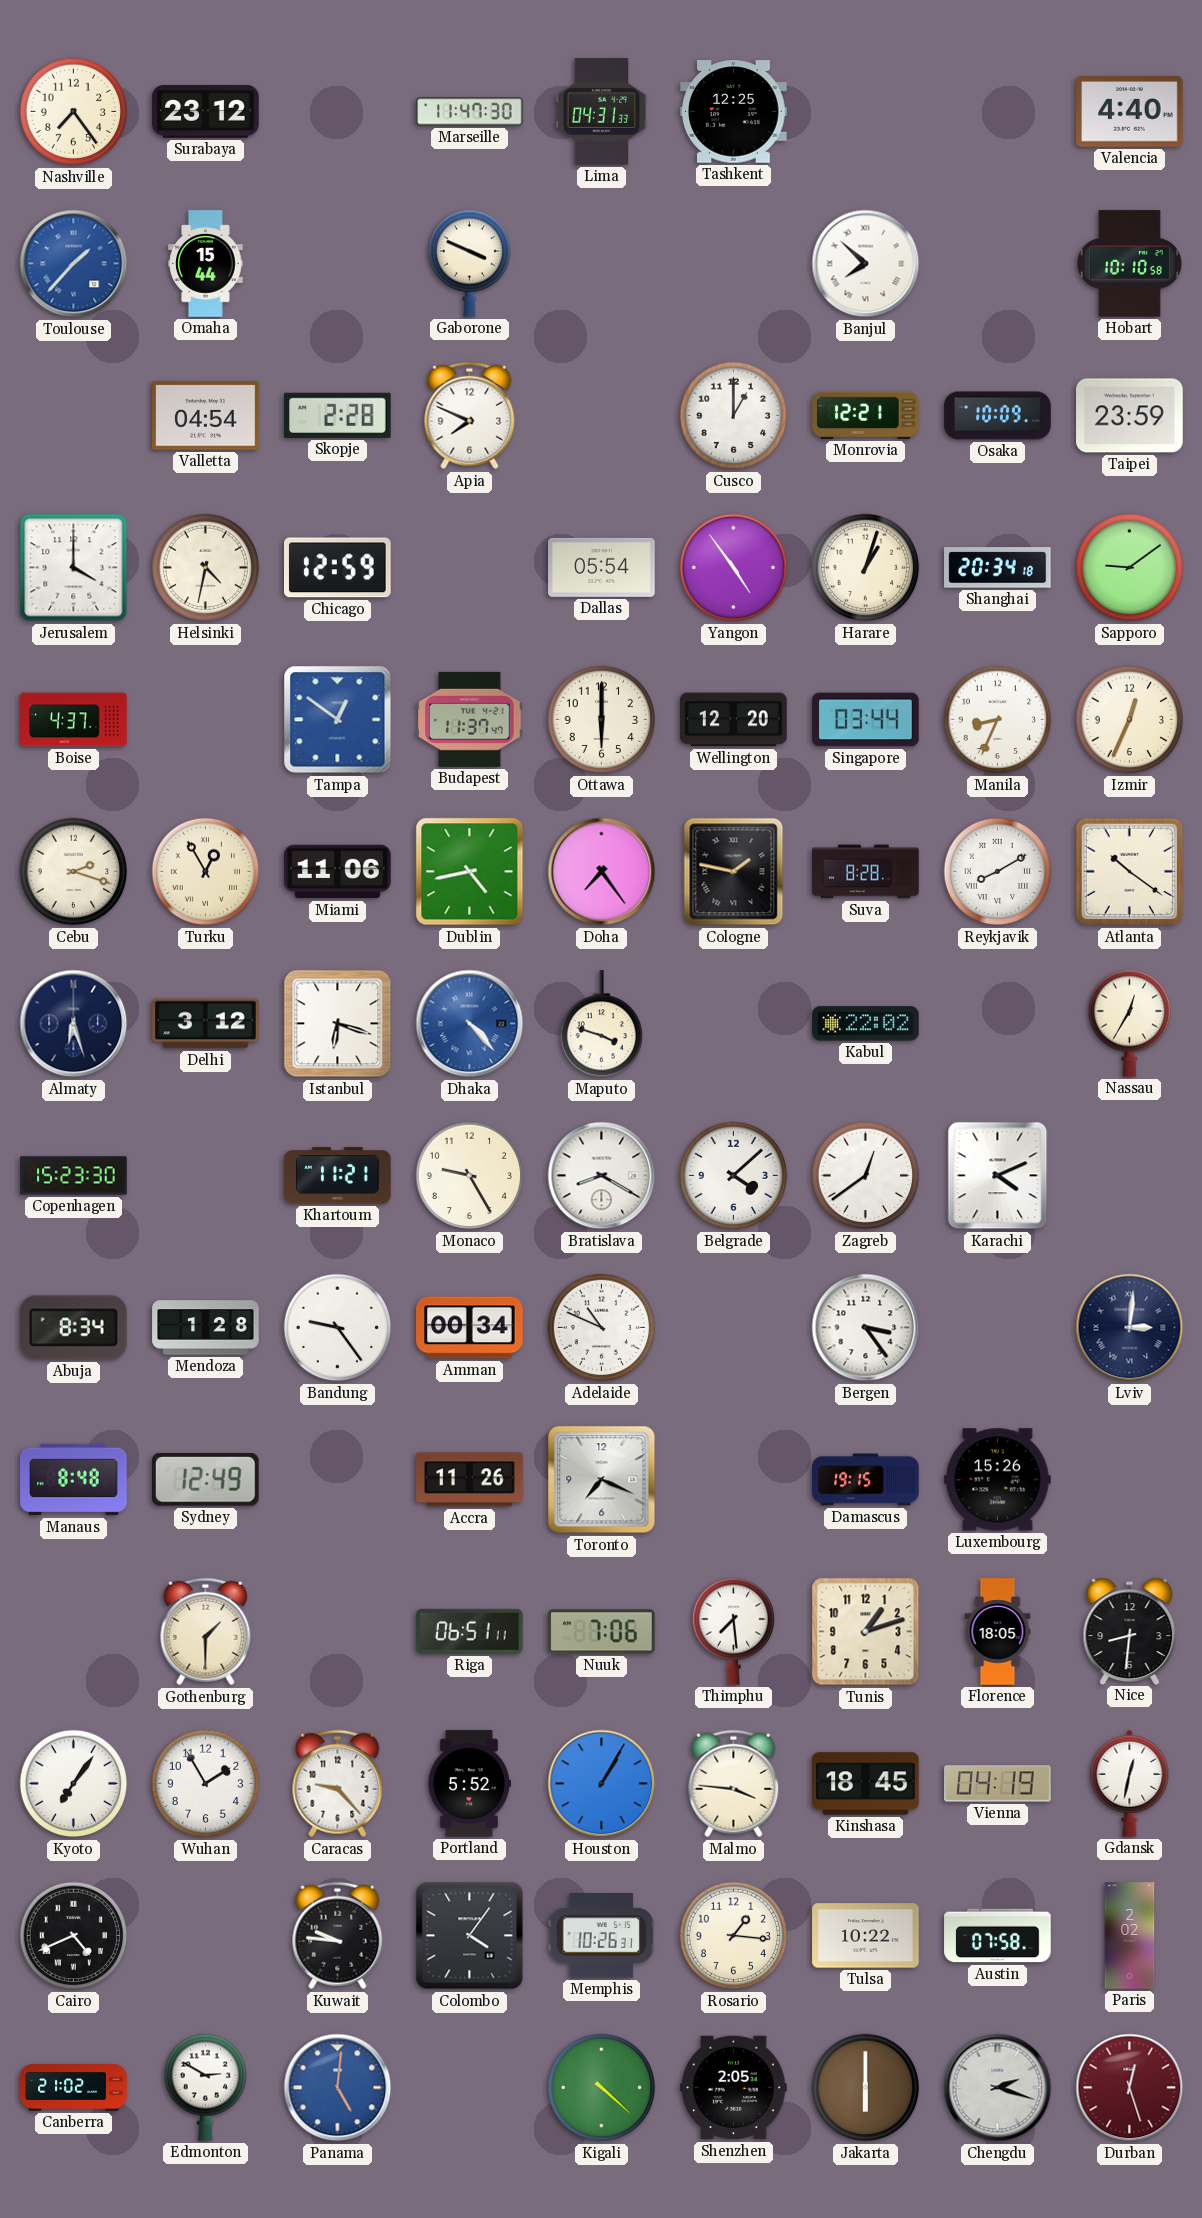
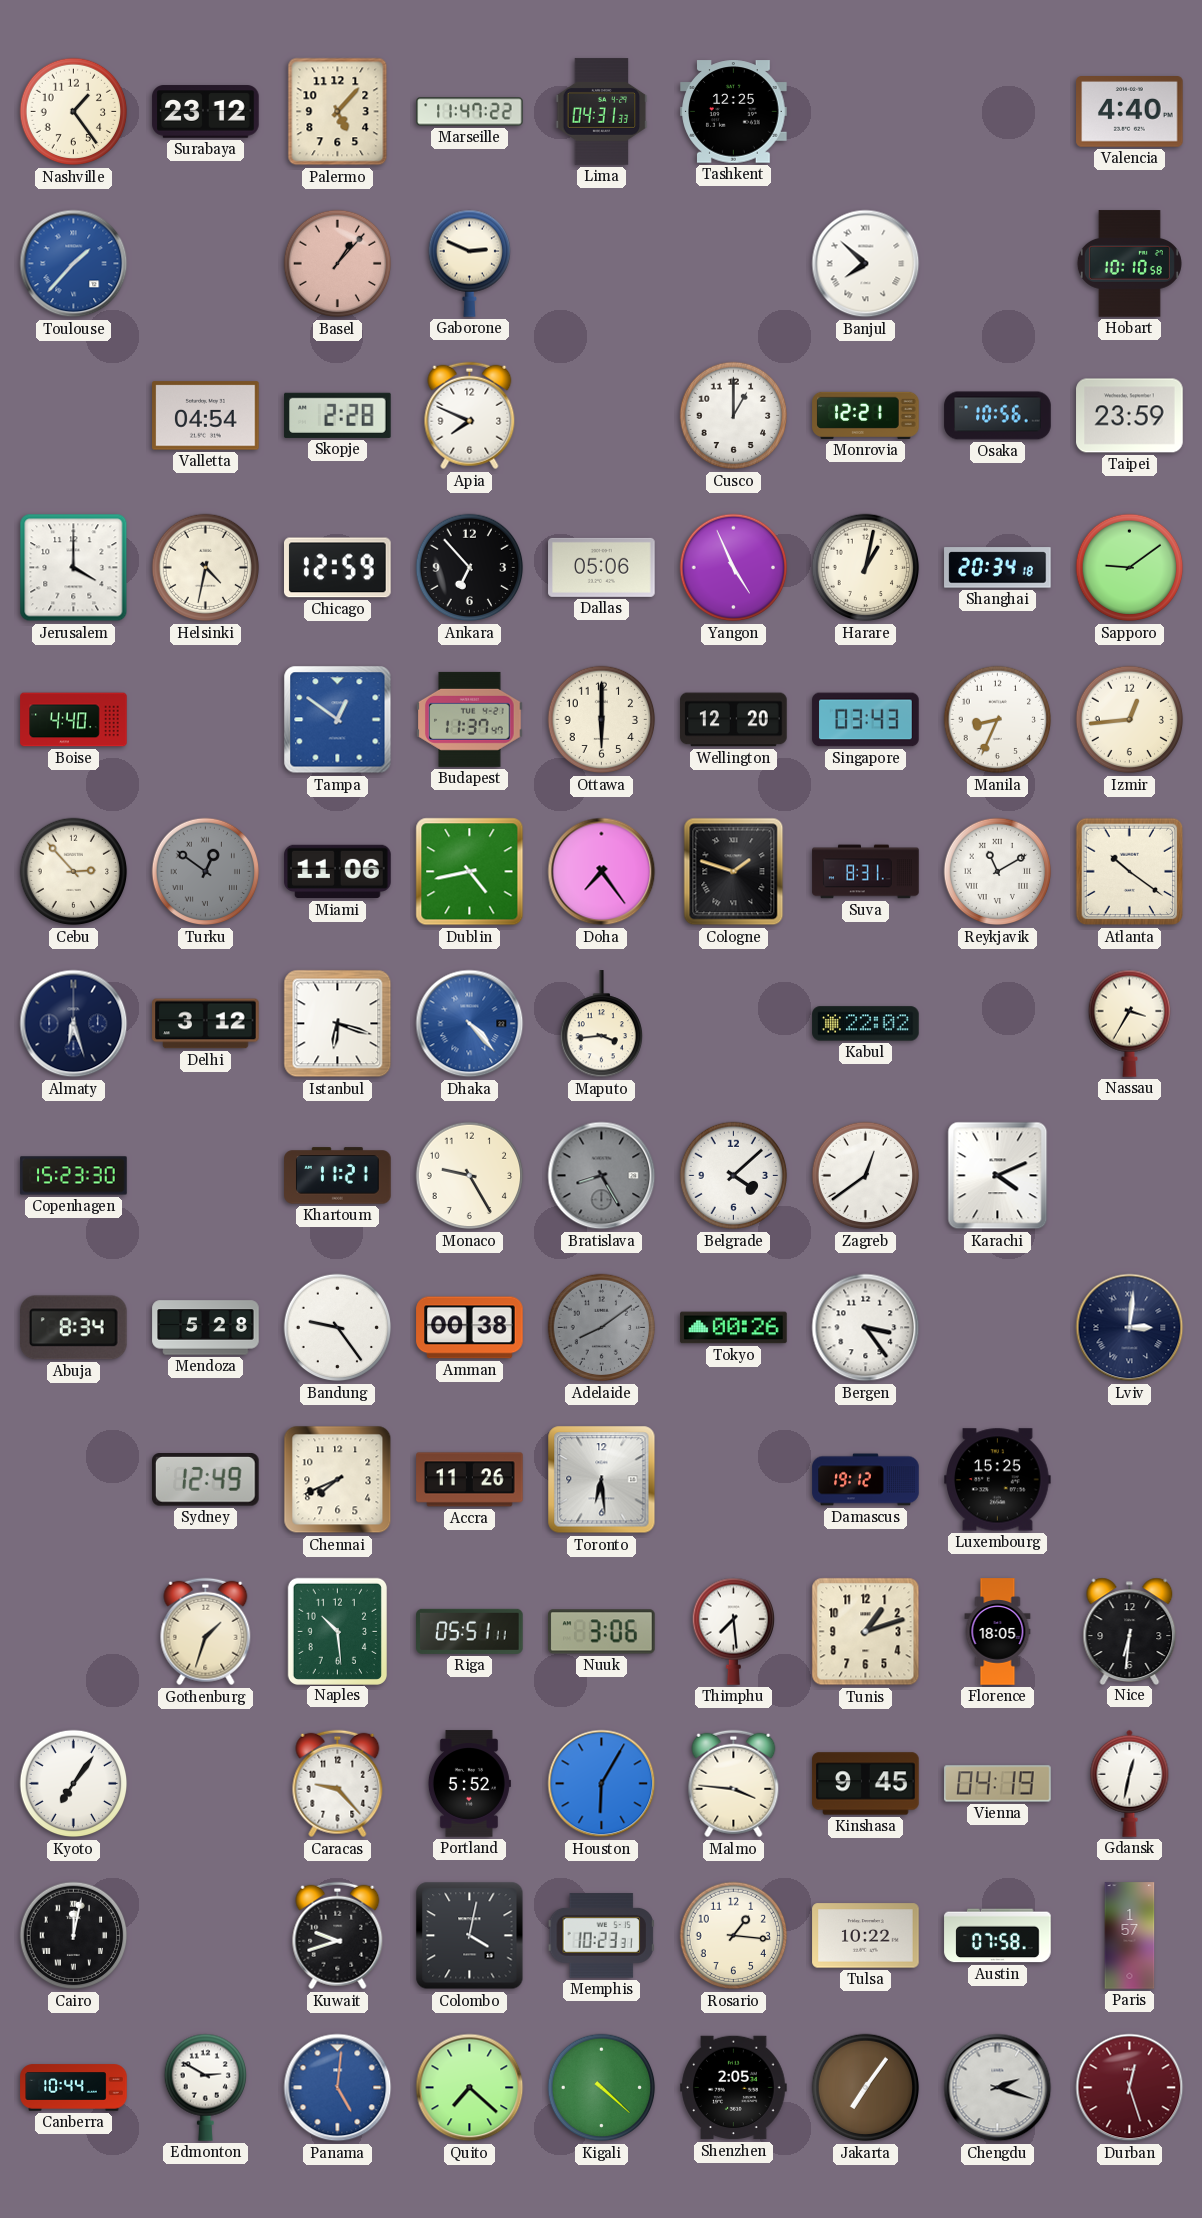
Nashville: 7:24 -> 1:24 (74, 112)
Palermo: none -> 5:07 (338, 112)
Marseille: 11:47:30 -> 11:47:22 (470, 112)
Omaha: 15:44 -> none (206, 264)
Basel: none -> 1:07 (338, 264)
Gaborone: 3:49 -> 2:49 (469, 263)
Osaka: 10:09 -> 10:56 (998, 416)
Ankara: none -> 6:53 (470, 568)
Dallas: 05:54 -> 05:06 (602, 567)
Yangon: 4:54 -> 4:56 (734, 568)
Harare: 1:03 -> 1:02 (866, 568)
Boise: 4:37 -> 4:40 (74, 720)
Singapore: 03:44 -> 03:43 (866, 720)
Izmir: 12:34 -> 12:44 (1130, 720)
Cebu: 2:18 -> 2:53 (74, 872)
Turku: 12:55 -> 12:51 (206, 872)
Turku dial: cream -> grey (206, 872)
Cologne: 1:47 -> 1:48 (734, 872)
Suva: 8:28 -> 8:31 (866, 872)
Reykjavik: 8:10 -> 11:10 (998, 872)
Maputo: 3:48 -> 3:44 (601, 1024)
Nassau: 12:35 -> 3:35 (1129, 1023)
Bratislava: 8:20 -> 8:25 (602, 1176)
Bratislava dial: white -> grey (602, 1176)
Mendoza: 1:28 -> 5:28 (206, 1328)
Amman: 00:34 -> 00:38 (470, 1328)
Adelaide: 10:49 -> 8:09 (602, 1328)
Adelaide dial: white -> grey (602, 1328)
Tokyo: none -> 00:26 (734, 1328)
Manaus: 8:48 -> none (74, 1480)
Chennai: none -> 7:41 (338, 1480)
Toronto: 7:19 -> 6:29 (602, 1480)
Damascus: 19:15 -> 19:12 (866, 1480)
Luxembourg: 15:26 -> 15:25 (998, 1480)
Gothenburg: 1:30 -> 1:33 (206, 1632)
Naples: none -> 10:29 (337, 1631)
Riga: 06:51 -> 05:51 (470, 1631)
Nuuk: 7:06 -> 3:06 (602, 1632)
Nice: 8:31 -> 6:31 (1130, 1631)
Wuhan: 1:55 -> none (206, 1784)
Houston: 1:05 -> 6:05 (602, 1784)
Kinshasa: 18:45 -> 9:45 (866, 1784)
Cairo: 4:41 -> 12:02 (74, 1936)
Kuwait: 9:46 -> 9:42 (338, 1936)
Colombo: 4:06 -> 4:02 (470, 1936)
Memphis: 10:26 -> 10:23 (601, 1936)
Paris: 2:02 -> 1:57 (1130, 1936)
Canberra: 21:02 -> 10:44 (74, 2088)
Quito: none -> 7:22 (470, 2088)
Jakarta: 6:00 -> 7:06 (866, 2088)
